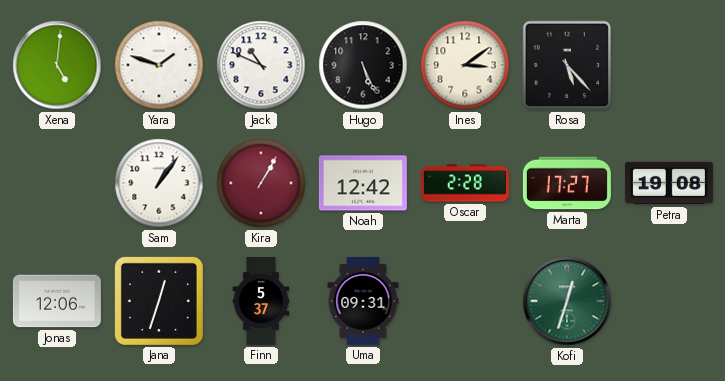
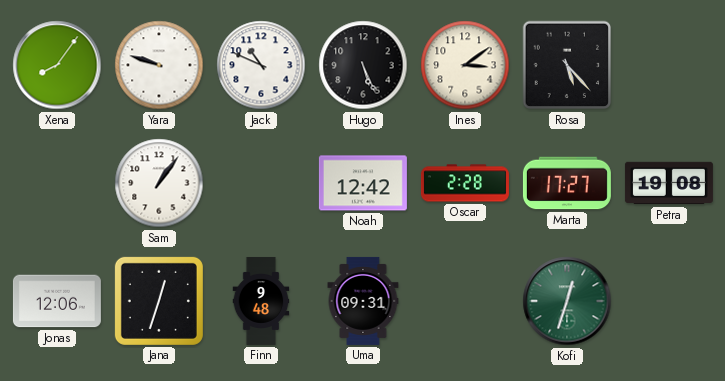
Xena: 5:01 -> 8:06 (57, 65)
Yara: 1:48 -> 9:48 (159, 65)
Kira: 1:05 -> none (261, 183)
Finn: 5:37 -> 9:48 (261, 301)
